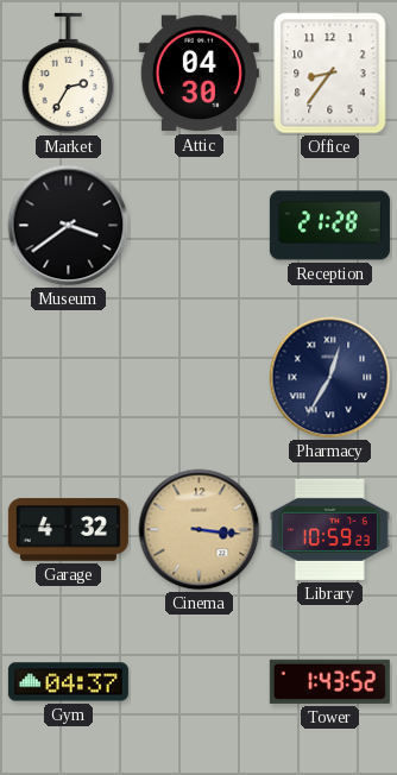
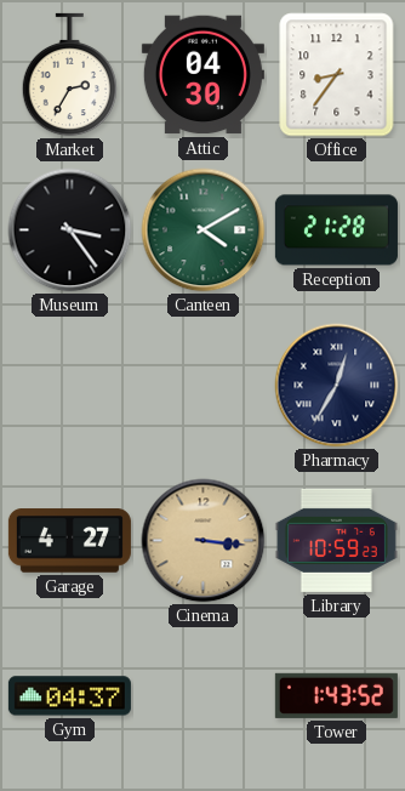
Museum: 3:39 -> 3:24 (70, 231)
Canteen: none -> 4:10 (204, 231)
Garage: 4:32 -> 4:27 (69, 541)
